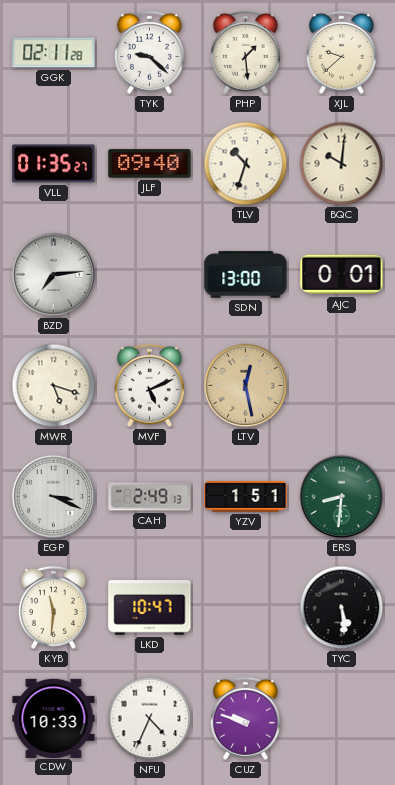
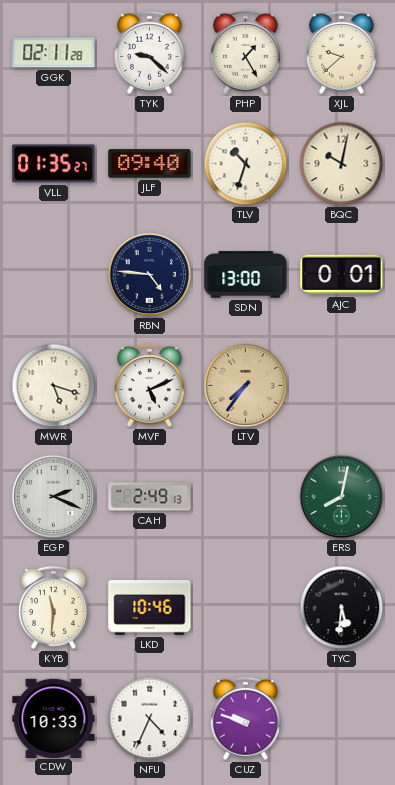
PHP: 1:29 -> 1:25 (245, 52)
BQC: 10:01 -> 10:02 (342, 164)
BZD: 7:14 -> none (54, 275)
RBN: none -> 4:46 (150, 275)
LTV: 12:28 -> 7:36 (246, 386)
EGP: 3:19 -> 2:19 (54, 497)
YZV: 1:51 -> none (246, 497)
ERS: 8:31 -> 8:02 (342, 497)
LKD: 10:47 -> 10:46 (150, 608)
TYC: 5:29 -> 5:31 (342, 608)
